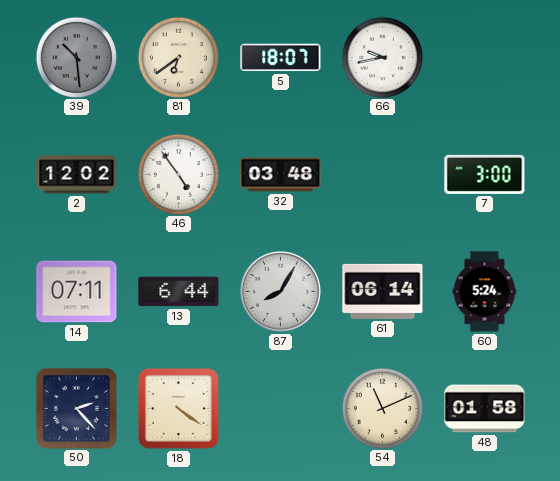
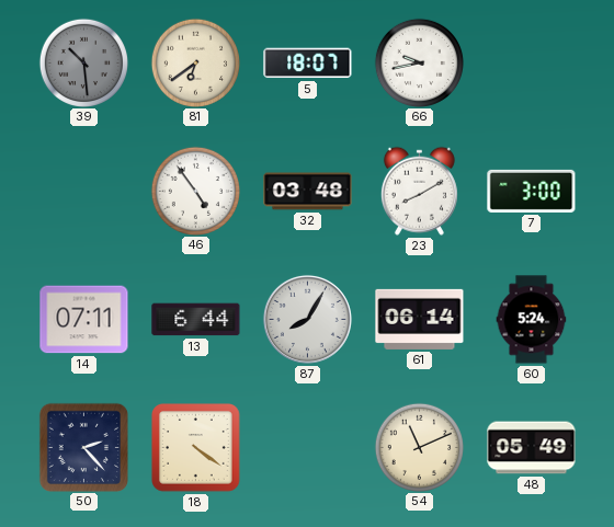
2: 12:02 -> none (77, 175)
23: none -> 8:10 (419, 191)
48: 01:58 -> 05:49 (532, 448)
